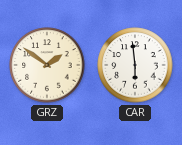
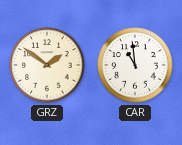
CAR: 5:59 -> 10:59 (135, 65)
